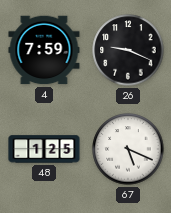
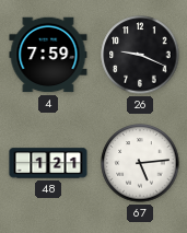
48: 1:25 -> 1:21 (48, 163)
67: 5:19 -> 5:14 (140, 163)
